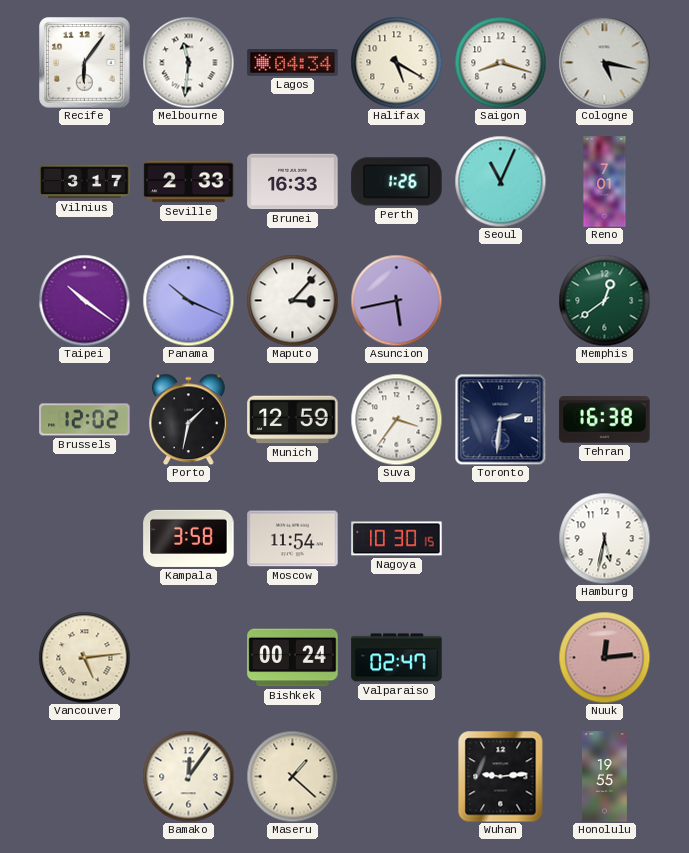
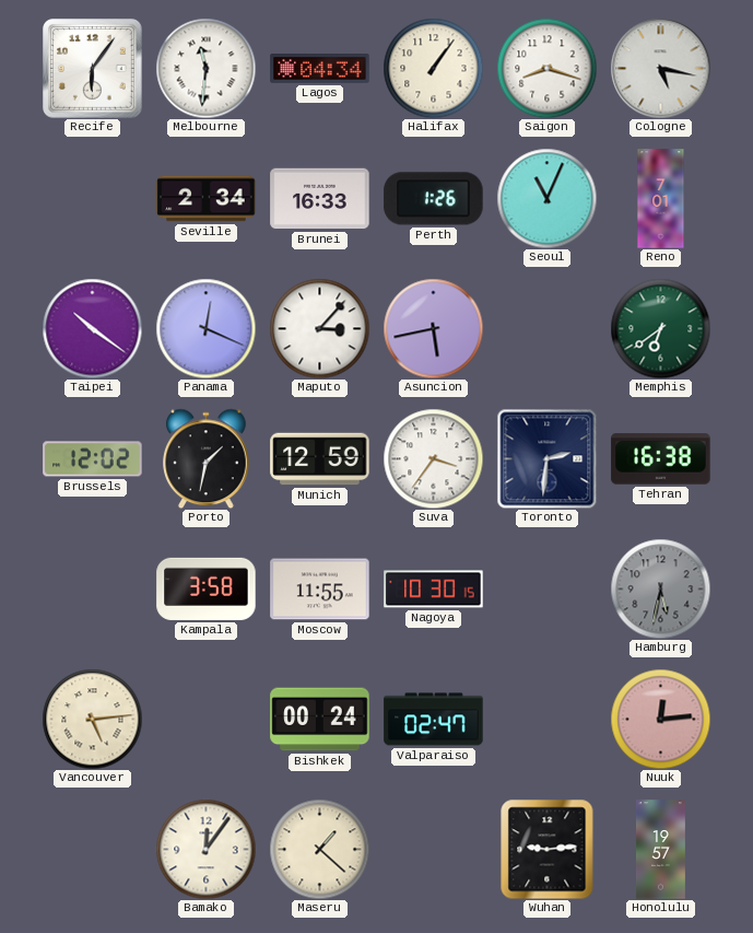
Halifax: 5:20 -> 1:06 (433, 68)
Vilnius: 3:17 -> none (85, 182)
Seville: 2:33 -> 2:34 (207, 199)
Panama: 10:19 -> 12:19 (205, 328)
Memphis: 12:39 -> 6:39 (660, 328)
Moscow: 11:54 -> 11:55 (320, 590)
Hamburg dial: white -> grey (660, 588)
Honolulu: 19:55 -> 19:57 (660, 850)
